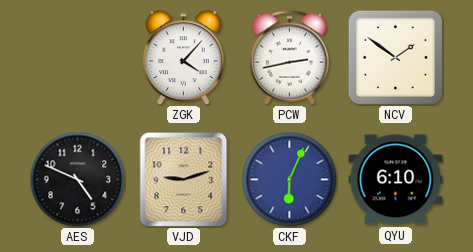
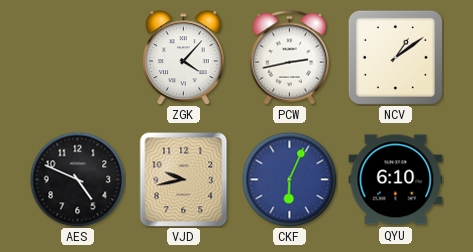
NCV: 1:51 -> 1:09 (395, 57)
VJD: 9:12 -> 9:43 (184, 179)
